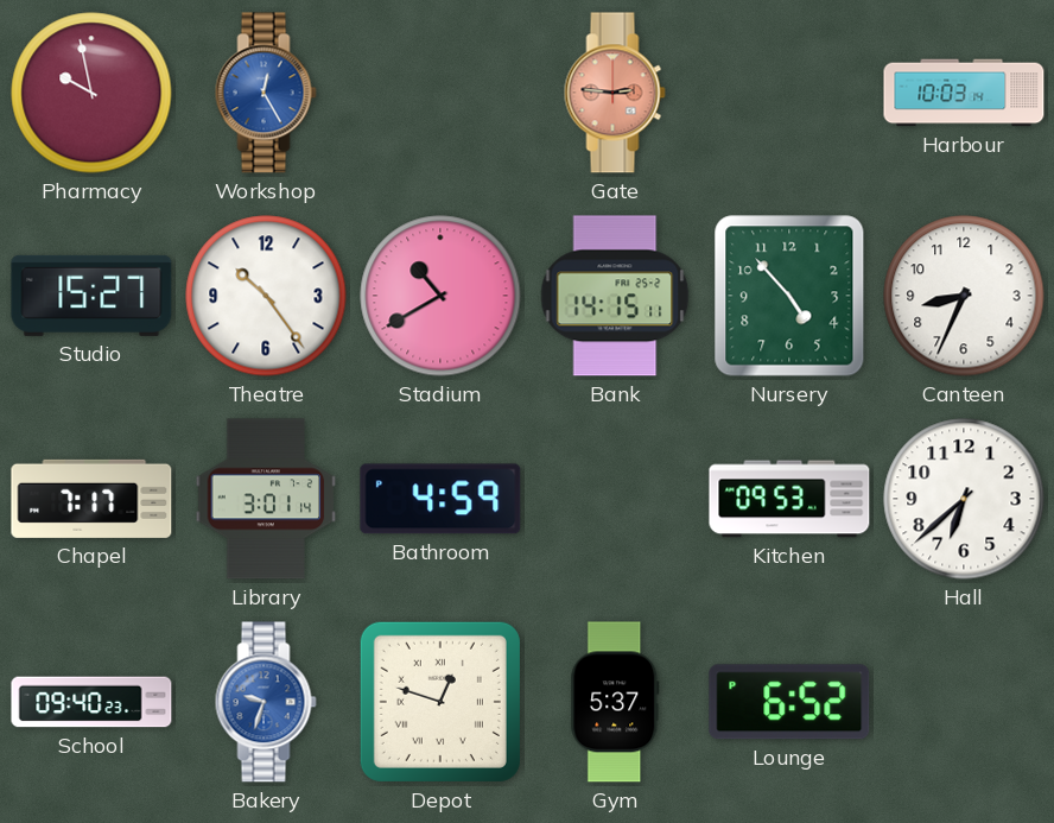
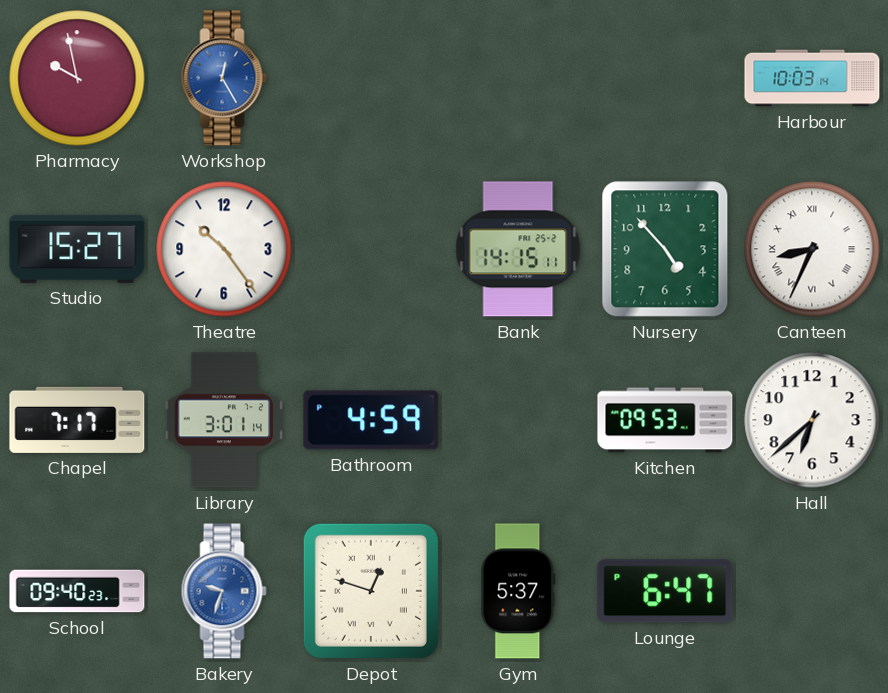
Gate: 2:46 -> none (615, 93)
Stadium: 10:40 -> none (440, 296)
Canteen numerals: Arabic -> Roman (812, 249)
Lounge: 6:52 -> 6:47 (665, 591)
